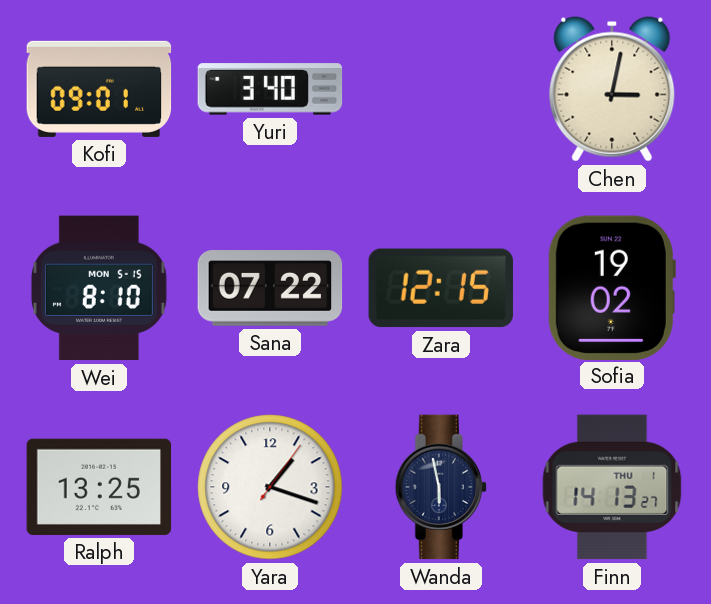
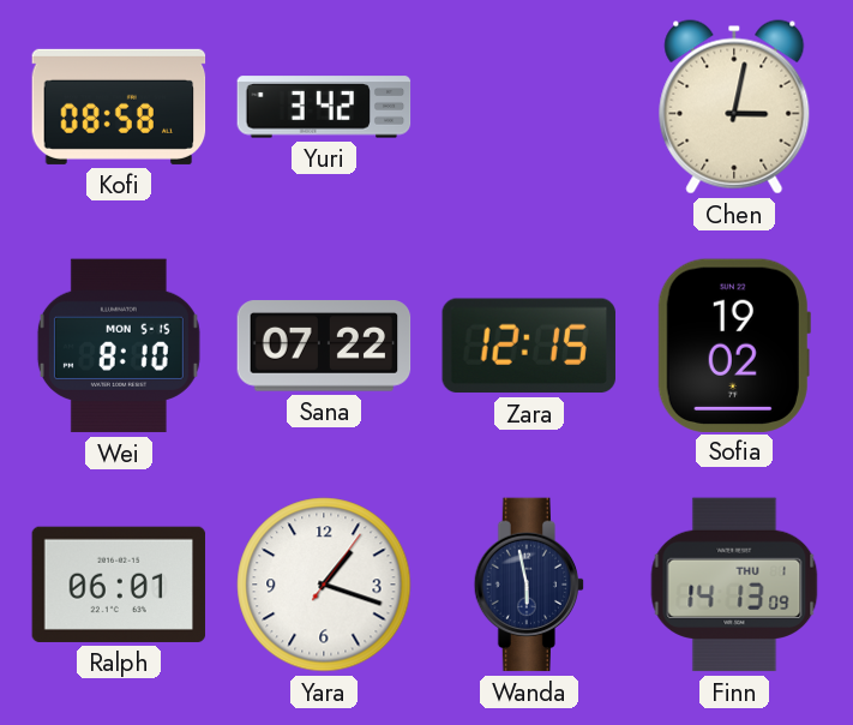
Kofi: 09:01 -> 08:58 (119, 107)
Yuri: 3:40 -> 3:42 (324, 107)
Ralph: 13:25 -> 06:01 (119, 585)
Finn: 14:13:27 -> 14:13:09 (734, 585)
